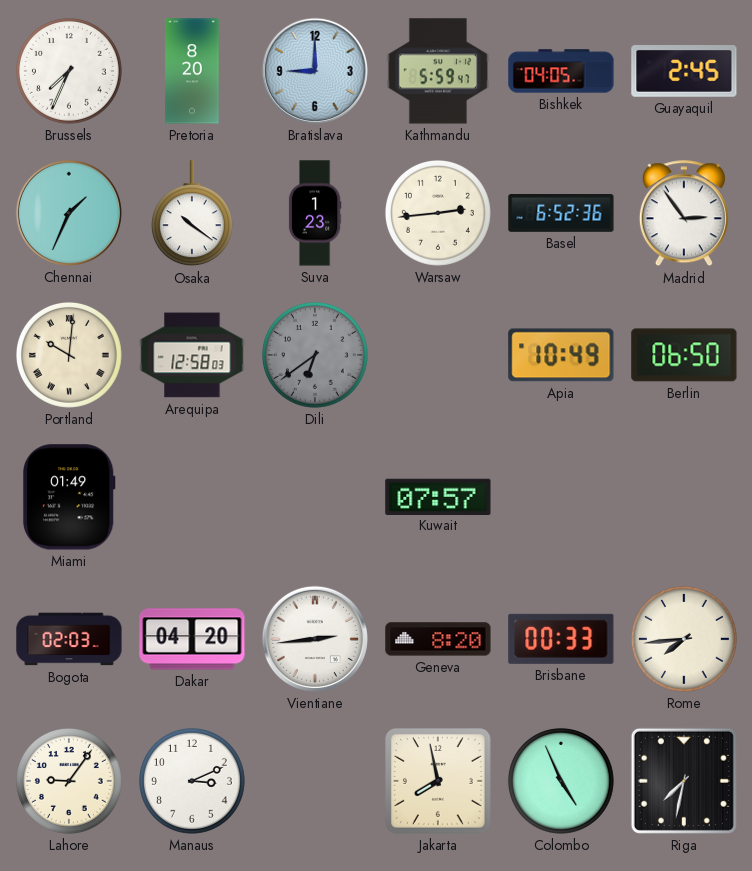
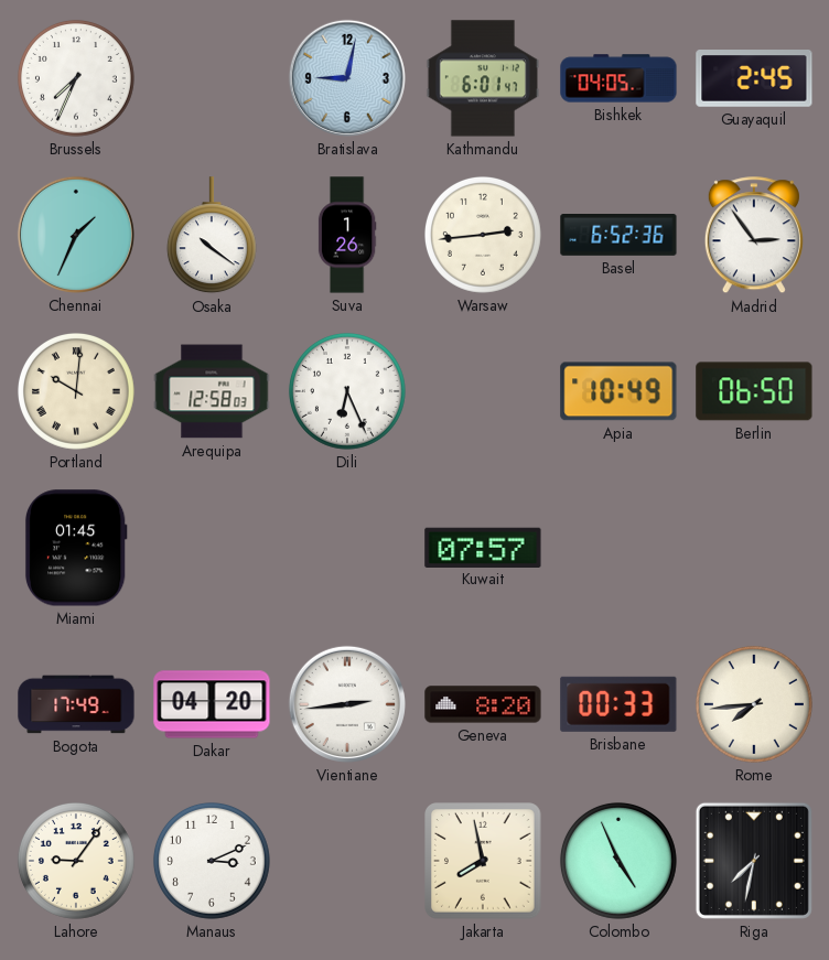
Pretoria: 8:20 -> none (192, 71)
Bratislava: 9:00 -> 9:02 (347, 78)
Kathmandu: 5:59 -> 6:01 (482, 78)
Suva: 1:23 -> 1:26 (347, 235)
Dili: 6:39 -> 6:26 (347, 391)
Dili dial: grey -> white (347, 391)
Miami: 01:49 -> 01:45 (76, 548)
Bogota: 02:03 -> 17:49 (76, 704)
